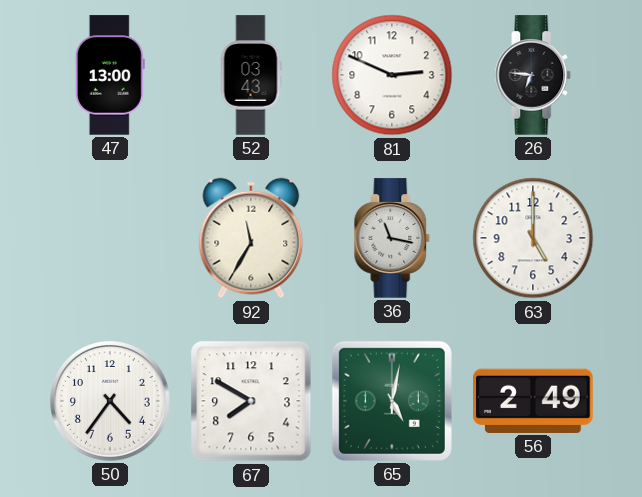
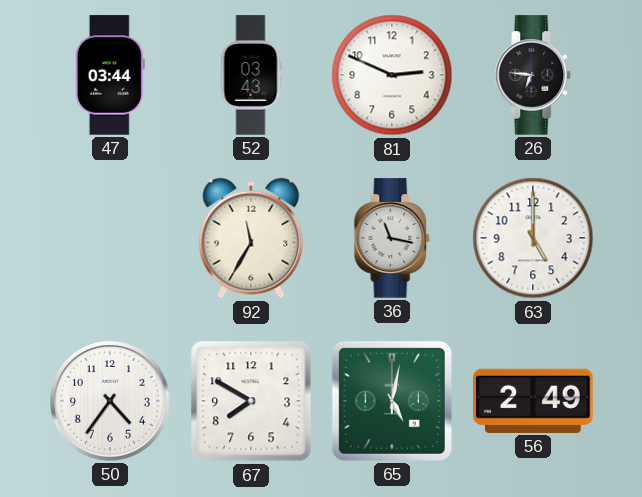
47: 13:00 -> 03:44 (110, 75)
